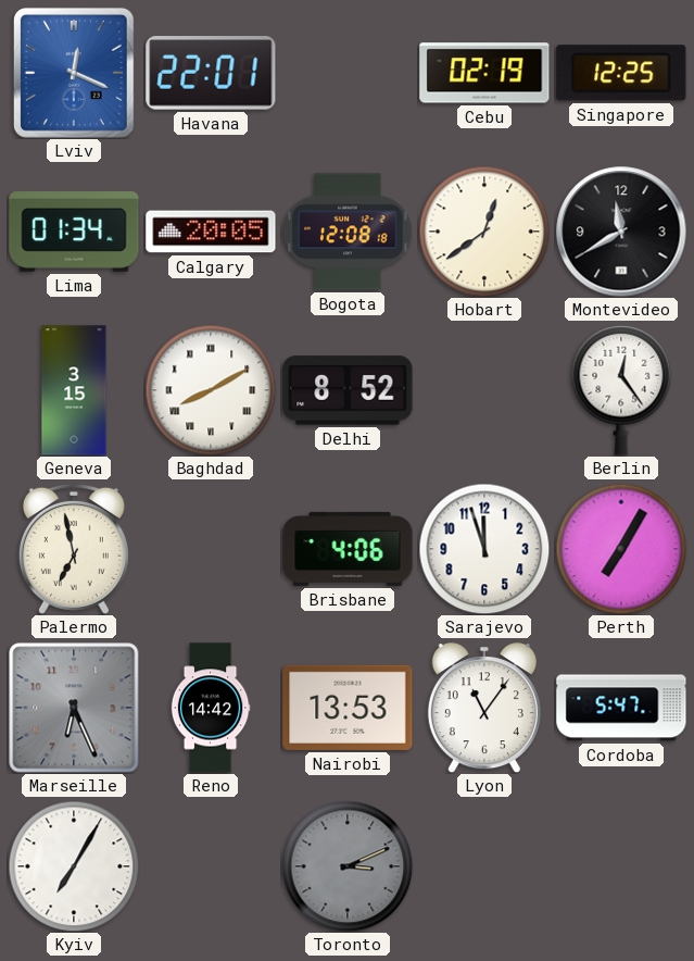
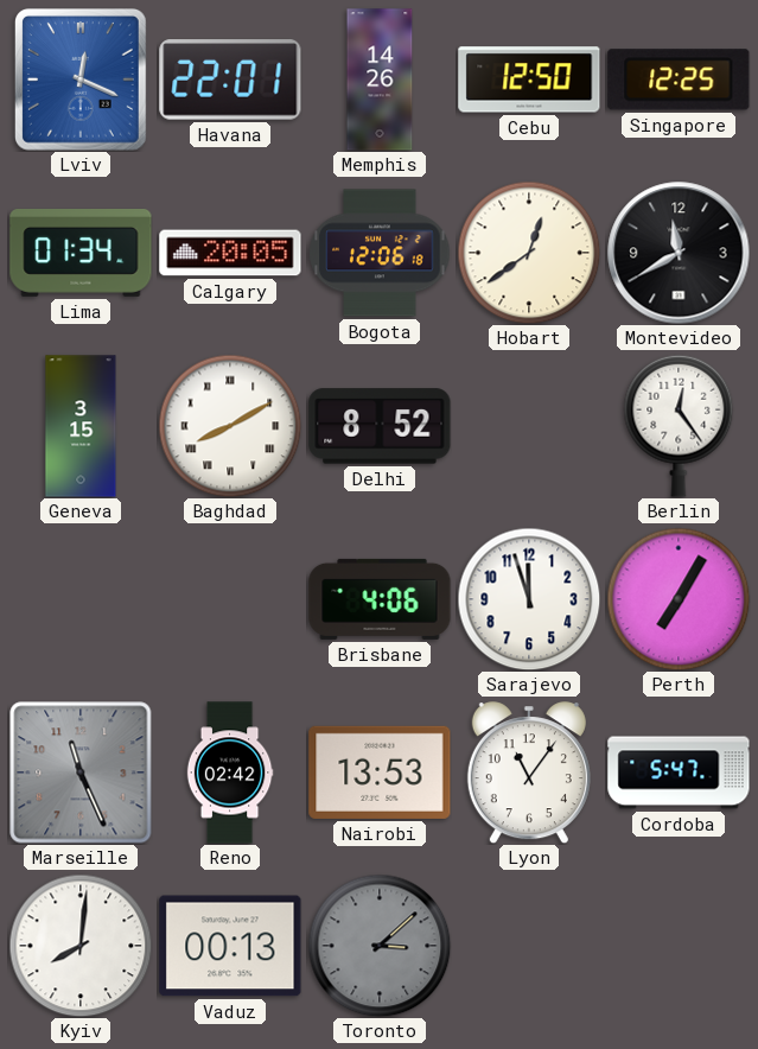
Memphis: none -> 14:26 (380, 80)
Cebu: 02:19 -> 12:50 (529, 80)
Bogota: 12:08 -> 12:06 (380, 253)
Palermo: 6:58 -> none (74, 549)
Marseille: 6:26 -> 11:26 (81, 773)
Reno: 14:42 -> 02:42 (230, 773)
Kyiv: 7:05 -> 8:01 (81, 946)
Vaduz: none -> 00:13 (230, 946)
Toronto: 3:11 -> 3:08 (380, 946)
